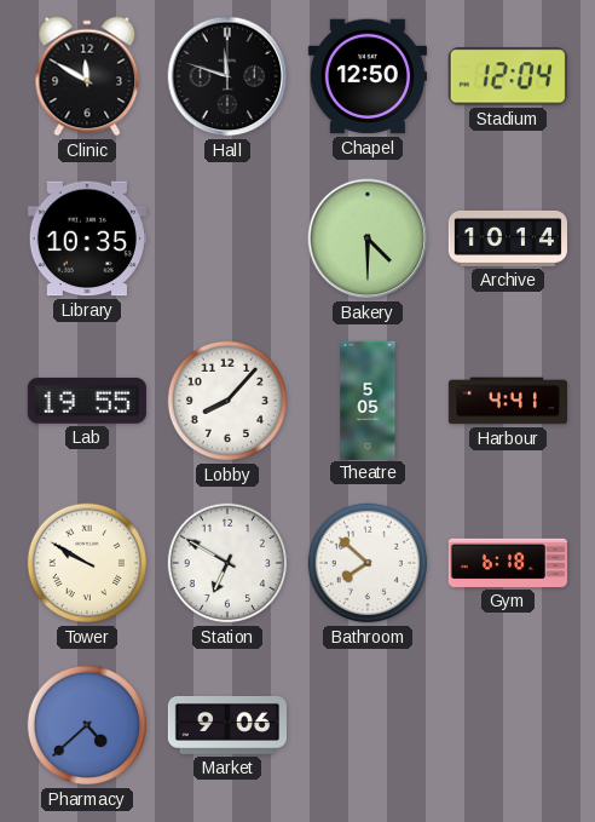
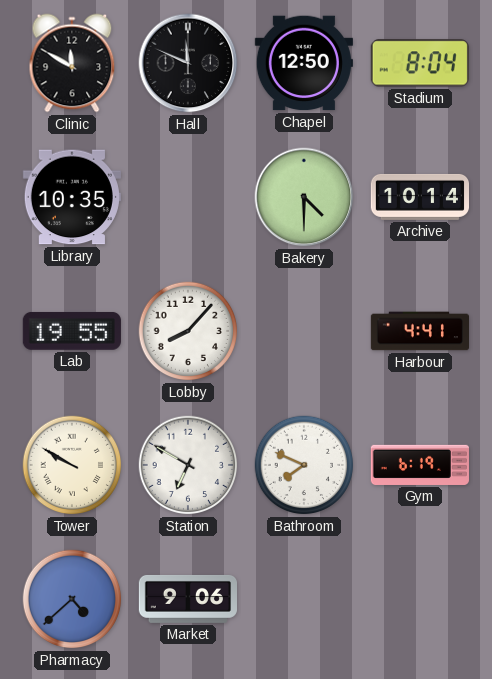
Hall: 11:48 -> 11:49 (188, 63)
Stadium: 12:04 -> 8:04 (420, 63)
Theatre: 5:05 -> none (368, 399)
Bathroom: 7:52 -> 7:49 (304, 465)
Gym: 6:18 -> 6:19 (420, 465)
